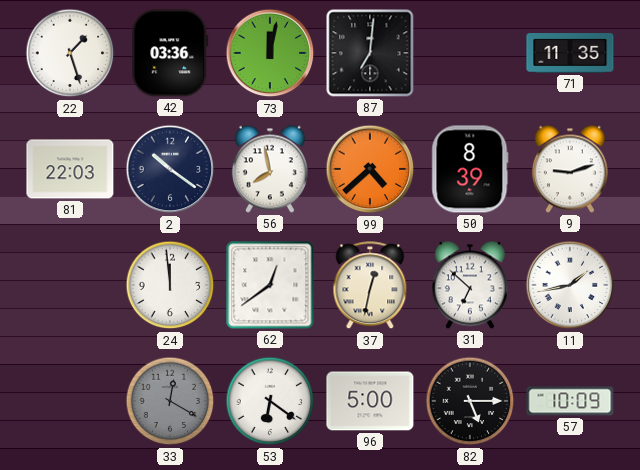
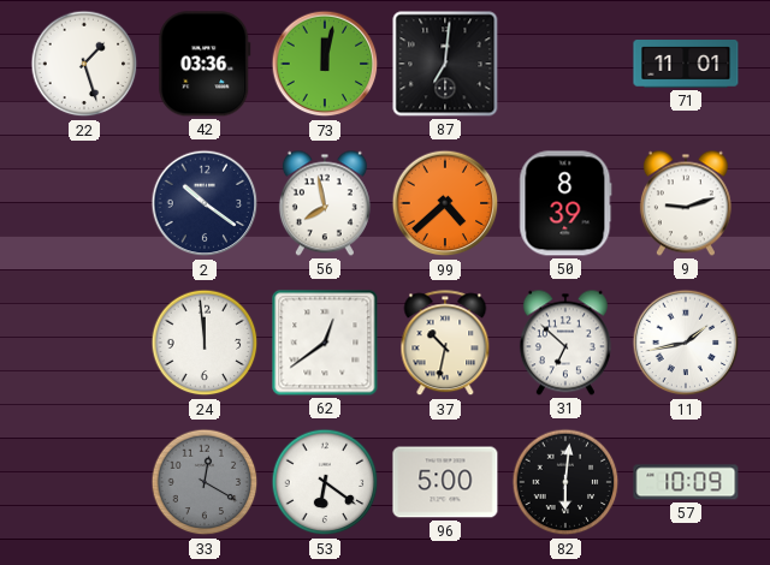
71: 11:35 -> 11:01 (686, 64)
81: 22:03 -> none (70, 169)
37: 12:32 -> 10:32 (445, 344)
82: 5:15 -> 6:01 (565, 482)
